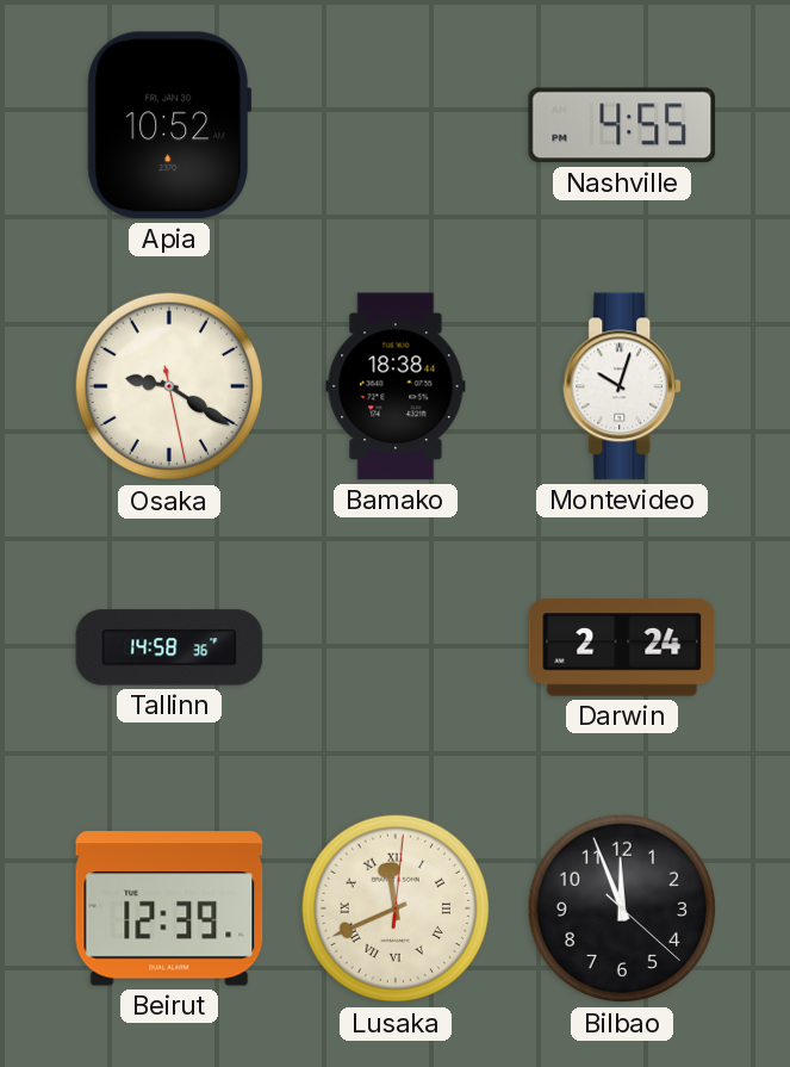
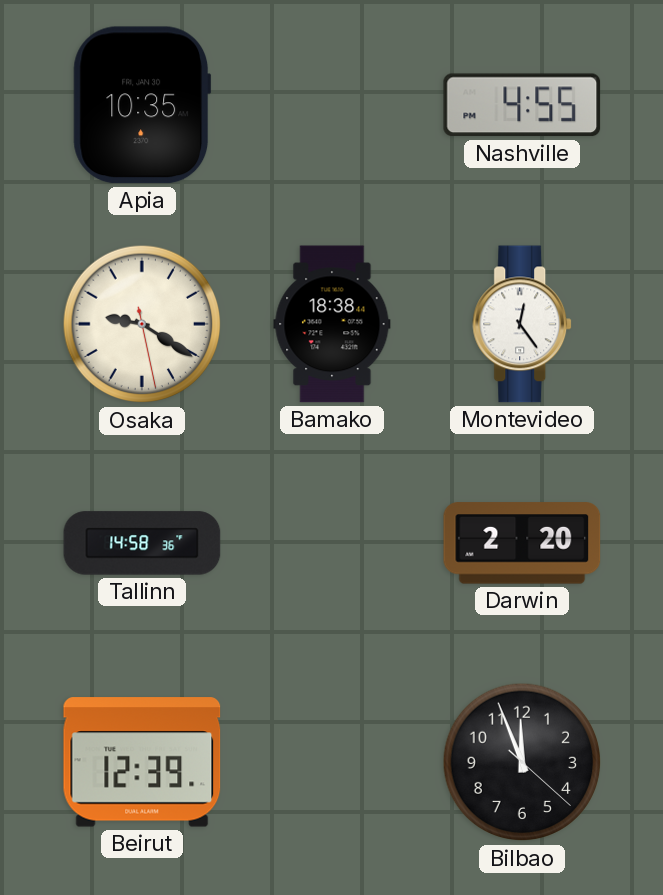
Apia: 10:52 -> 10:35 (142, 105)
Montevideo: 10:03 -> 12:24 (523, 324)
Darwin: 2:24 -> 2:20 (522, 543)
Lusaka: 11:41 -> none (396, 908)
